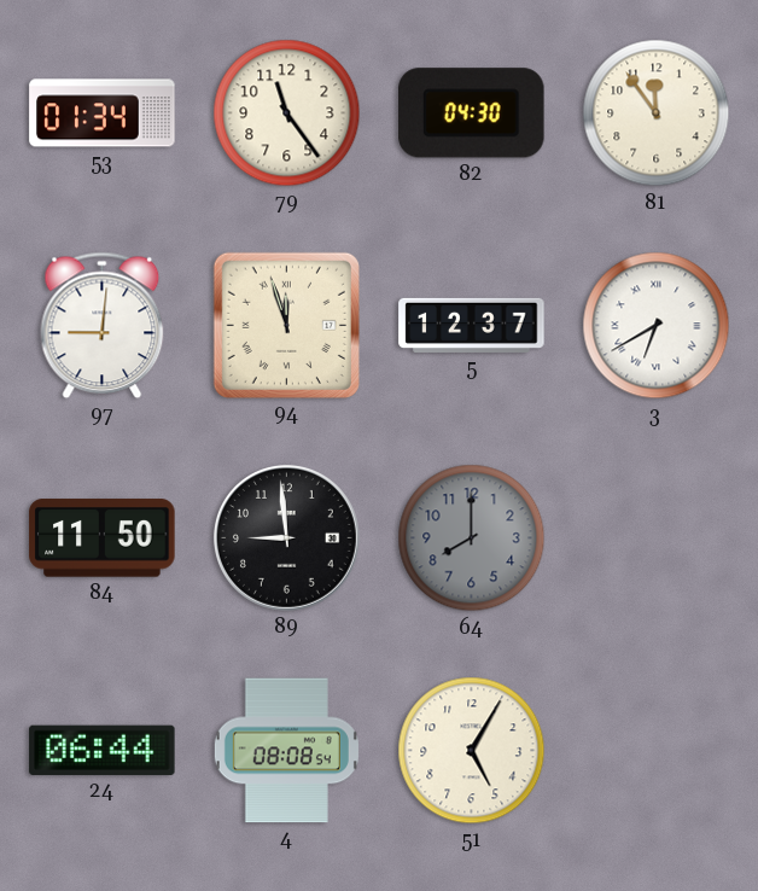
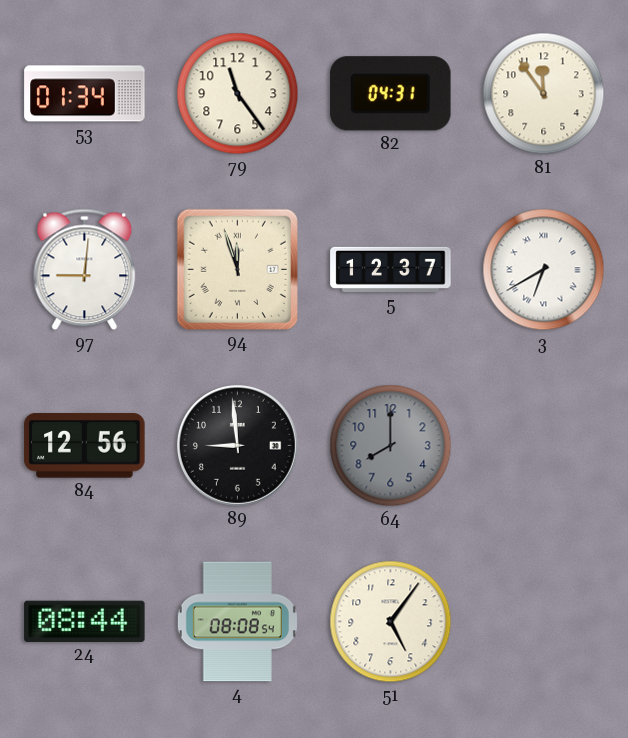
82: 04:30 -> 04:31 (391, 94)
84: 11:50 -> 12:56 (85, 446)
24: 06:44 -> 08:44 (85, 621)
51: 5:05 -> 5:06 (391, 622)
